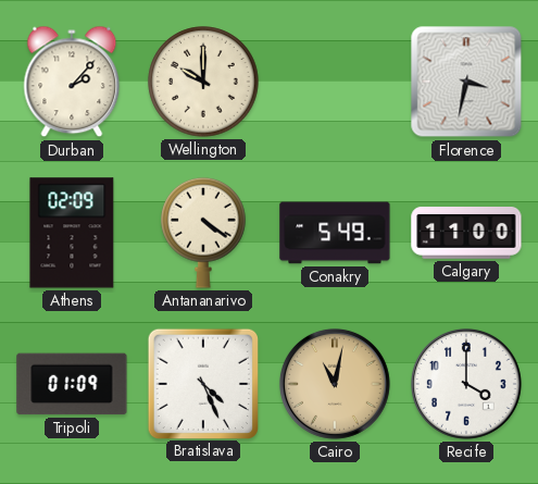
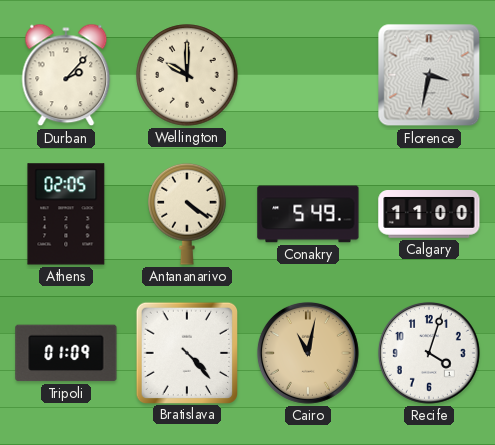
Athens: 02:09 -> 02:05 (66, 214)
Bratislava: 4:26 -> 4:23 (186, 352)
Recife: 4:00 -> 4:03 (429, 353)
